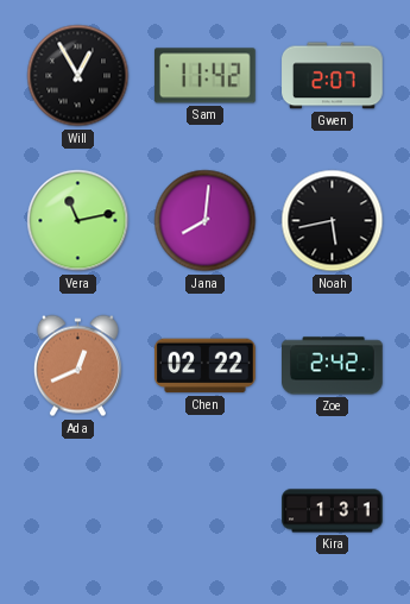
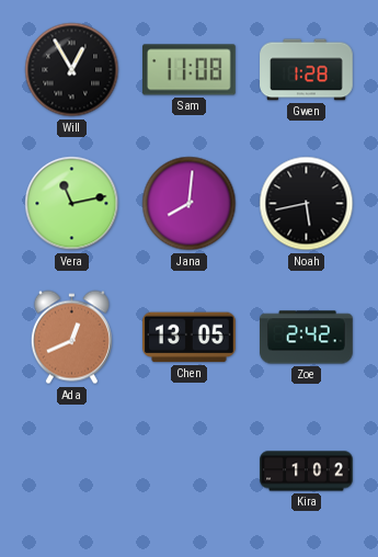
Sam: 11:42 -> 11:08 (190, 70)
Gwen: 2:07 -> 1:28 (307, 70)
Chen: 02:22 -> 13:05 (190, 338)
Kira: 1:31 -> 1:02 (307, 471)
